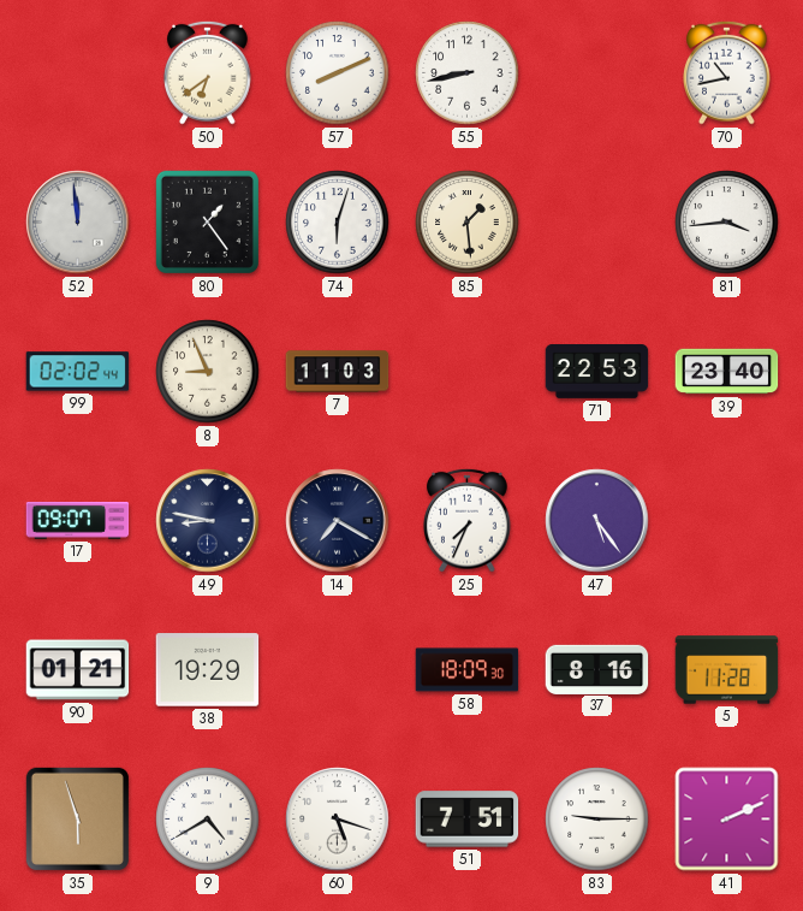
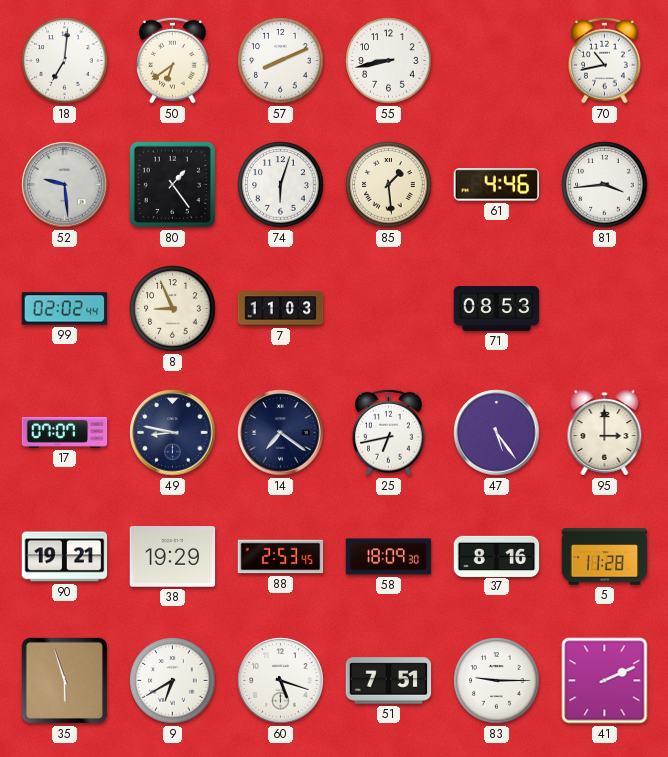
18: none -> 7:01 (65, 61)
52: 11:59 -> 9:29 (65, 185)
61: none -> 4:46 (497, 185)
71: 22:53 -> 08:53 (497, 309)
39: 23:40 -> none (727, 372)
17: 09:07 -> 07:07 (65, 433)
14: 7:20 -> 7:21 (281, 433)
25: 7:34 -> 6:43 (389, 432)
95: none -> 3:00 (605, 433)
90: 01:21 -> 19:21 (65, 557)
88: none -> 2:53 (281, 557)
9: 4:40 -> 6:40 (173, 681)
